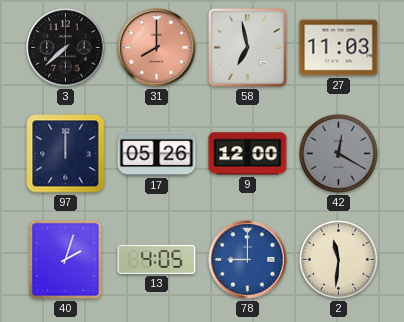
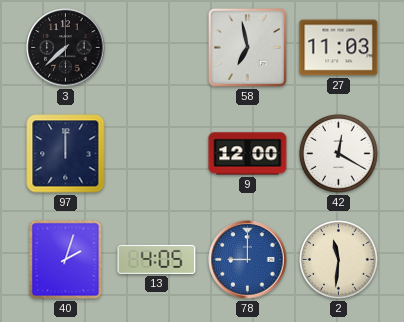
31: 8:00 -> none (157, 48)
17: 05:26 -> none (157, 154)
42 dial: grey -> white (339, 154)
